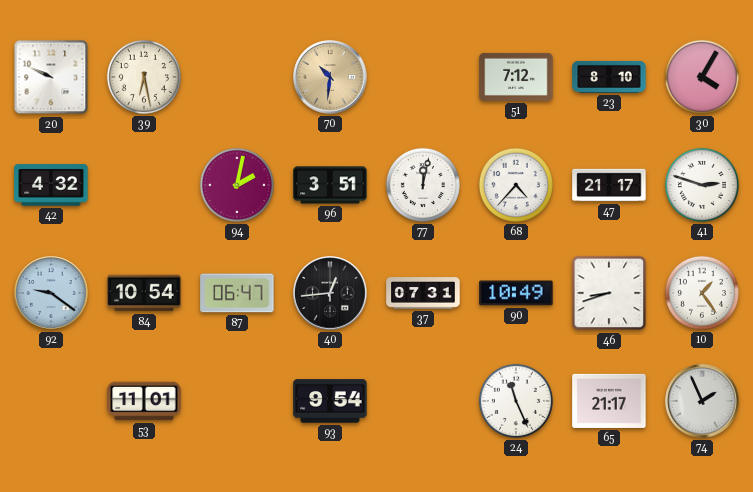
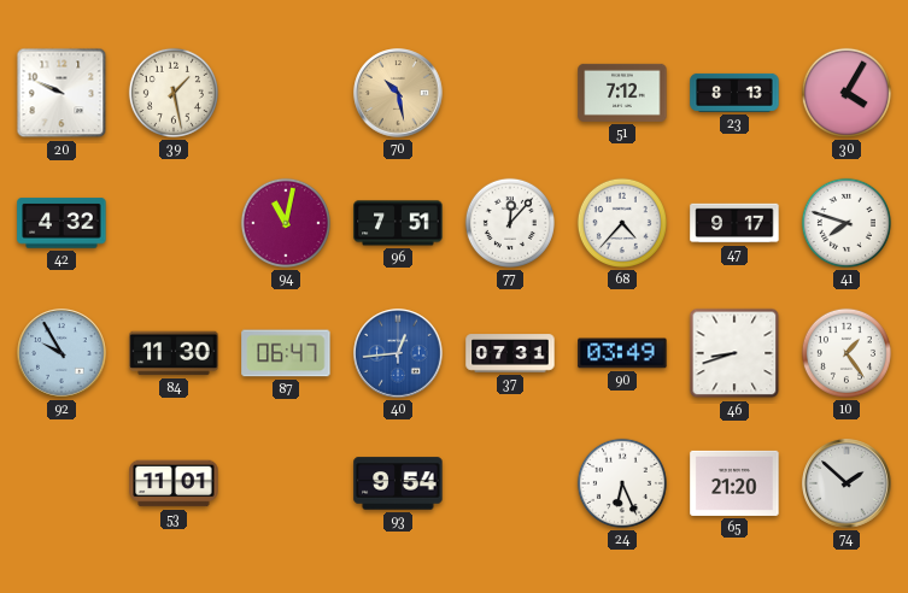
39: 6:28 -> 1:28 (174, 93)
70: 10:31 -> 10:28 (398, 93)
23: 8:10 -> 8:13 (734, 93)
94: 2:02 -> 11:02 (286, 223)
96: 3:51 -> 7:51 (398, 223)
77: 12:02 -> 12:07 (510, 223)
47: 21:17 -> 9:17 (734, 223)
41: 2:48 -> 7:48 (847, 223)
92: 9:21 -> 9:55 (61, 353)
84: 10:54 -> 11:30 (174, 353)
40 dial: black -> blue (398, 353)
90: 10:49 -> 03:49 (622, 353)
24: 11:26 -> 6:26 (622, 483)
65: 21:17 -> 21:20 (734, 483)
74: 1:56 -> 1:52 (847, 483)
